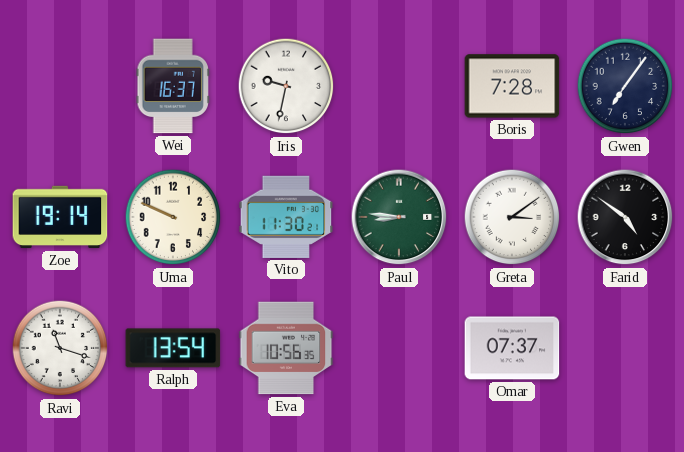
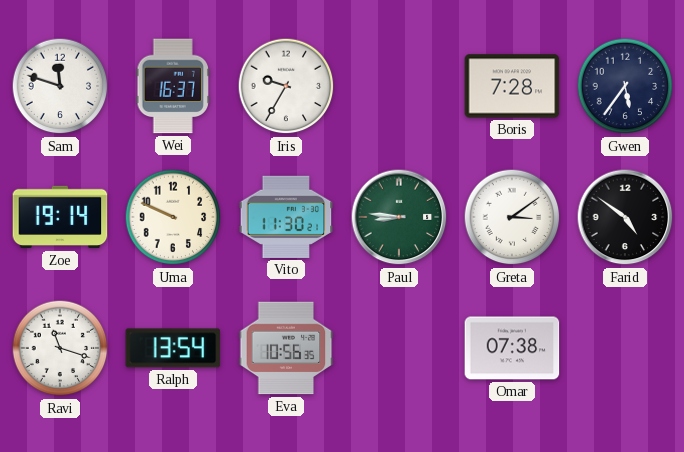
Sam: none -> 11:48 (60, 86)
Iris: 9:32 -> 9:35 (286, 86)
Gwen: 7:06 -> 5:36 (625, 86)
Omar: 07:37 -> 07:38 (512, 348)
